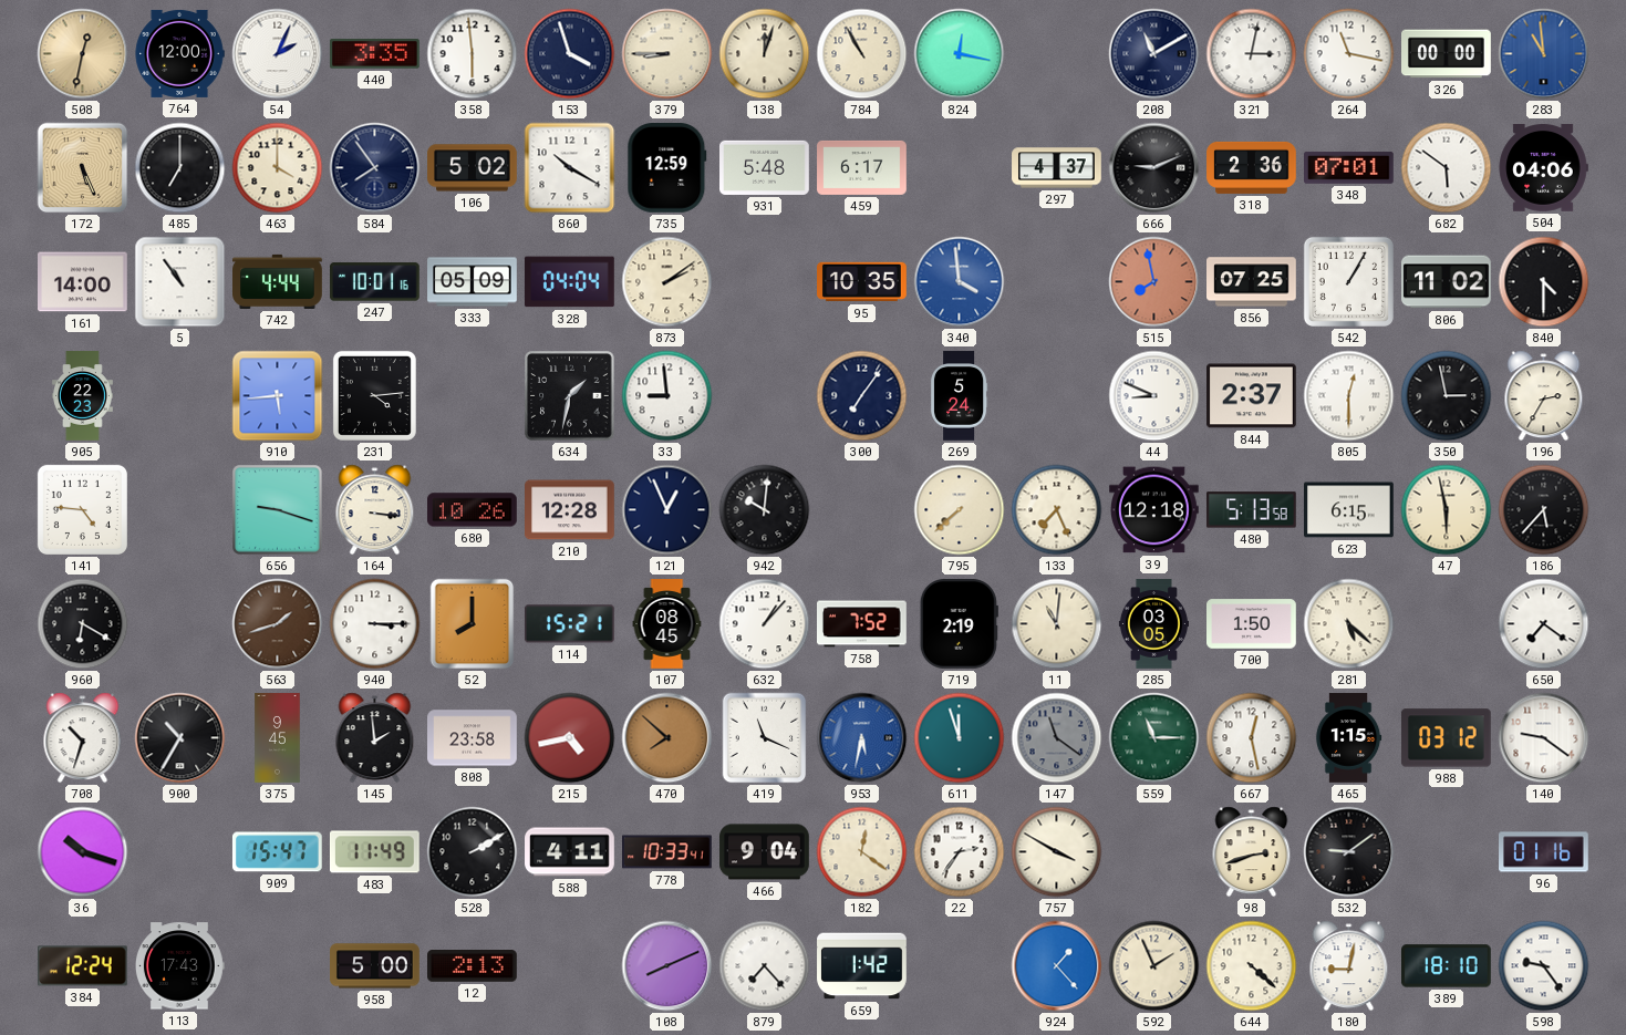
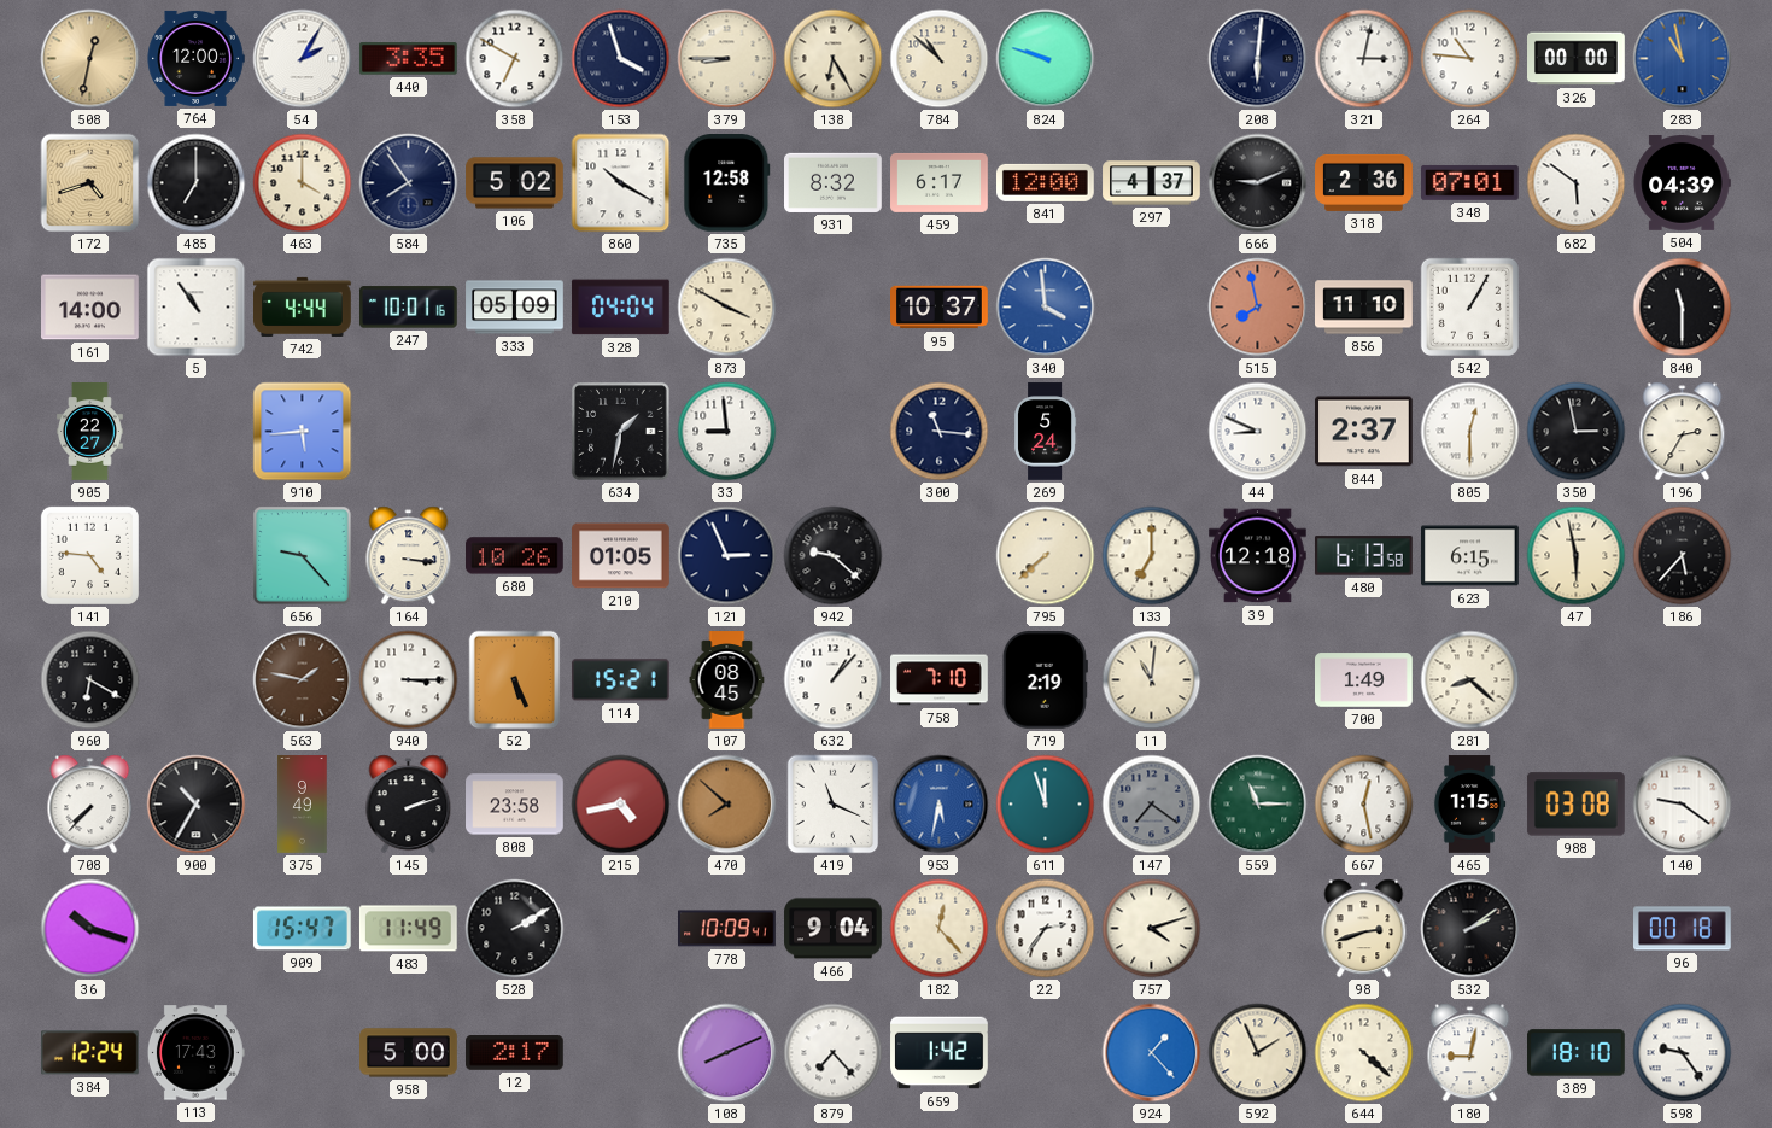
54: 2:04 -> 2:05 (303, 59)
358: 5:59 -> 6:50 (515, 59)
138: 12:03 -> 6:25 (834, 59)
784: 10:55 -> 10:52 (940, 59)
824: 12:17 -> 9:48 (1046, 59)
208: 11:10 -> 6:01 (1258, 59)
264: 11:17 -> 10:46 (1470, 59)
283: 10:59 -> 10:58 (1683, 59)
172: 5:26 -> 4:42 (90, 183)
735: 12:59 -> 12:58 (727, 183)
931: 5:48 -> 8:32 (834, 182)
841: none -> 12:00 (1046, 182)
504: 04:06 -> 04:39 (1682, 183)
873: 2:09 -> 3:50 (727, 308)
95: 10:35 -> 10:37 (940, 308)
856: 07:25 -> 11:10 (1364, 308)
806: 11:02 -> none (1447, 282)
840: 4:30 -> 11:30 (1683, 308)
905: 22:23 -> 22:27 (90, 432)
231: 4:14 -> none (374, 395)
300: 7:06 -> 11:16 (940, 432)
656: 9:18 -> 9:23 (303, 556)
210: 12:28 -> 01:05 (621, 556)
121: 12:56 -> 2:56 (727, 556)
942: 10:01 -> 9:22 (834, 556)
133: 7:26 -> 7:00 (1152, 556)
480: 5:13 -> 6:13 (1363, 556)
563: 1:42 -> 1:47 (303, 680)
52: 8:00 -> 5:26 (515, 680)
758: 7:52 -> 7:10 (940, 680)
285: 03:05 -> none (1153, 624)
700: 1:50 -> 1:49 (1364, 680)
281: 5:22 -> 8:22 (1470, 680)
650: 7:21 -> none (1544, 624)
708: 10:33 -> 7:37 (90, 805)
375: 9:45 -> 9:49 (303, 805)
145: 1:59 -> 2:12 (409, 805)
147: 11:21 -> 7:21 (1152, 805)
988: 03:12 -> 03:08 (1575, 805)
588: 4:11 -> none (570, 852)
778: 10:33 -> 10:09 (727, 929)
182: 12:21 -> 12:23 (940, 929)
757: 3:50 -> 4:12 (1152, 929)
532: 9:09 -> 2:09 (1470, 929)
96: 01:16 -> 00:18 (1683, 929)
12: 2:13 -> 2:17 (515, 1053)
